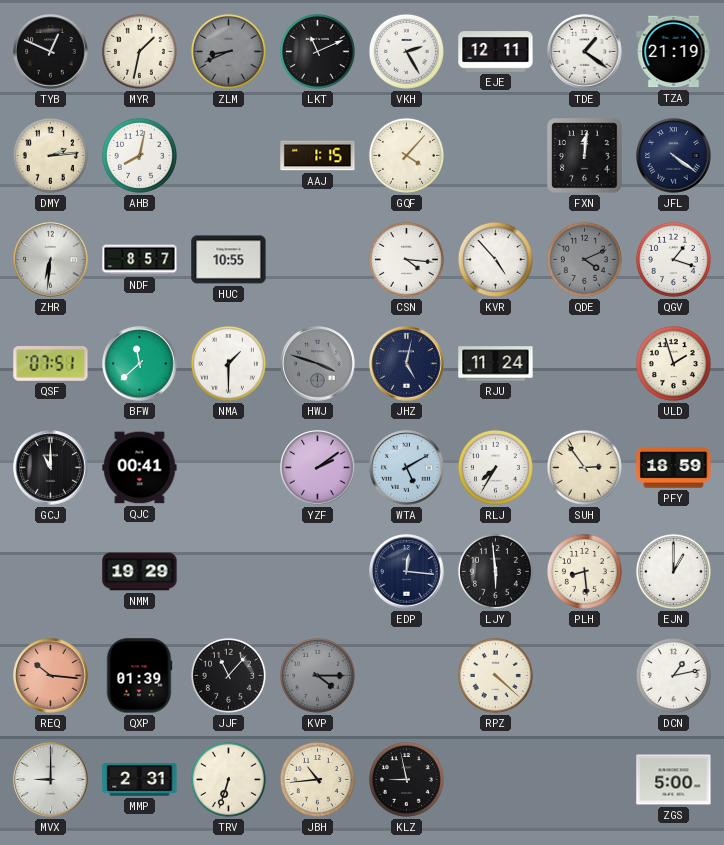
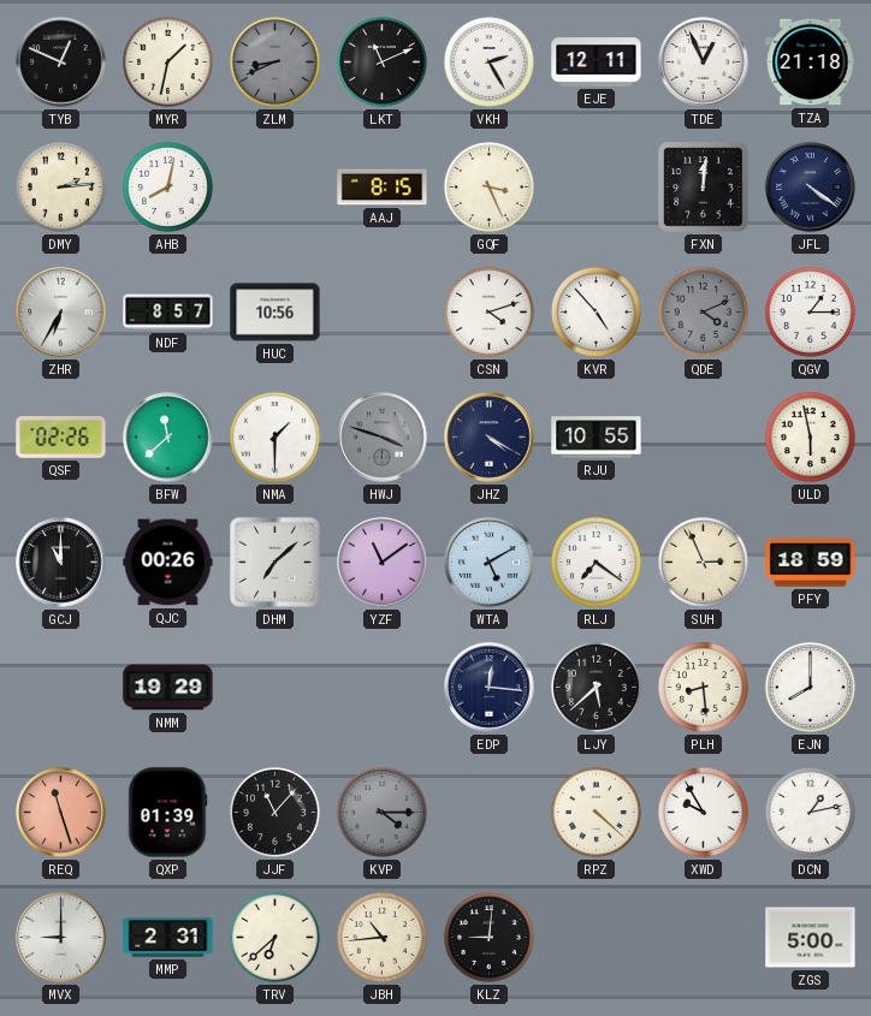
TDE: 1:21 -> 12:56 (704, 63)
TZA: 21:19 -> 21:18 (811, 63)
AAJ: 1:15 -> 8:15 (383, 188)
GQF: 4:07 -> 3:26 (488, 186)
ZHR: 6:31 -> 6:35 (61, 313)
HUC: 10:55 -> 10:56 (275, 313)
CSN: 4:16 -> 4:12 (488, 311)
QGV: 1:18 -> 1:15 (810, 311)
QSF: 07:51 -> 02:26 (61, 438)
JHZ: 5:02 -> 4:20 (490, 438)
RJU: 11:24 -> 10:55 (597, 438)
ULD: 1:57 -> 5:58 (810, 436)
QJC: 00:41 -> 00:26 (168, 563)
DHM: none -> 7:08 (275, 563)
YZF: 2:09 -> 11:09 (383, 563)
RLJ: 7:35 -> 7:21 (596, 562)
SUH: 2:54 -> 2:56 (703, 562)
LJY: 5:59 -> 5:38 (596, 687)
EJN: 1:00 -> 8:00 (810, 687)
REQ: 10:16 -> 11:27 (61, 813)
XWD: none -> 9:55 (703, 812)
TRV: 6:33 -> 6:38 (274, 937)
KLZ: 8:58 -> 9:01 (488, 937)
